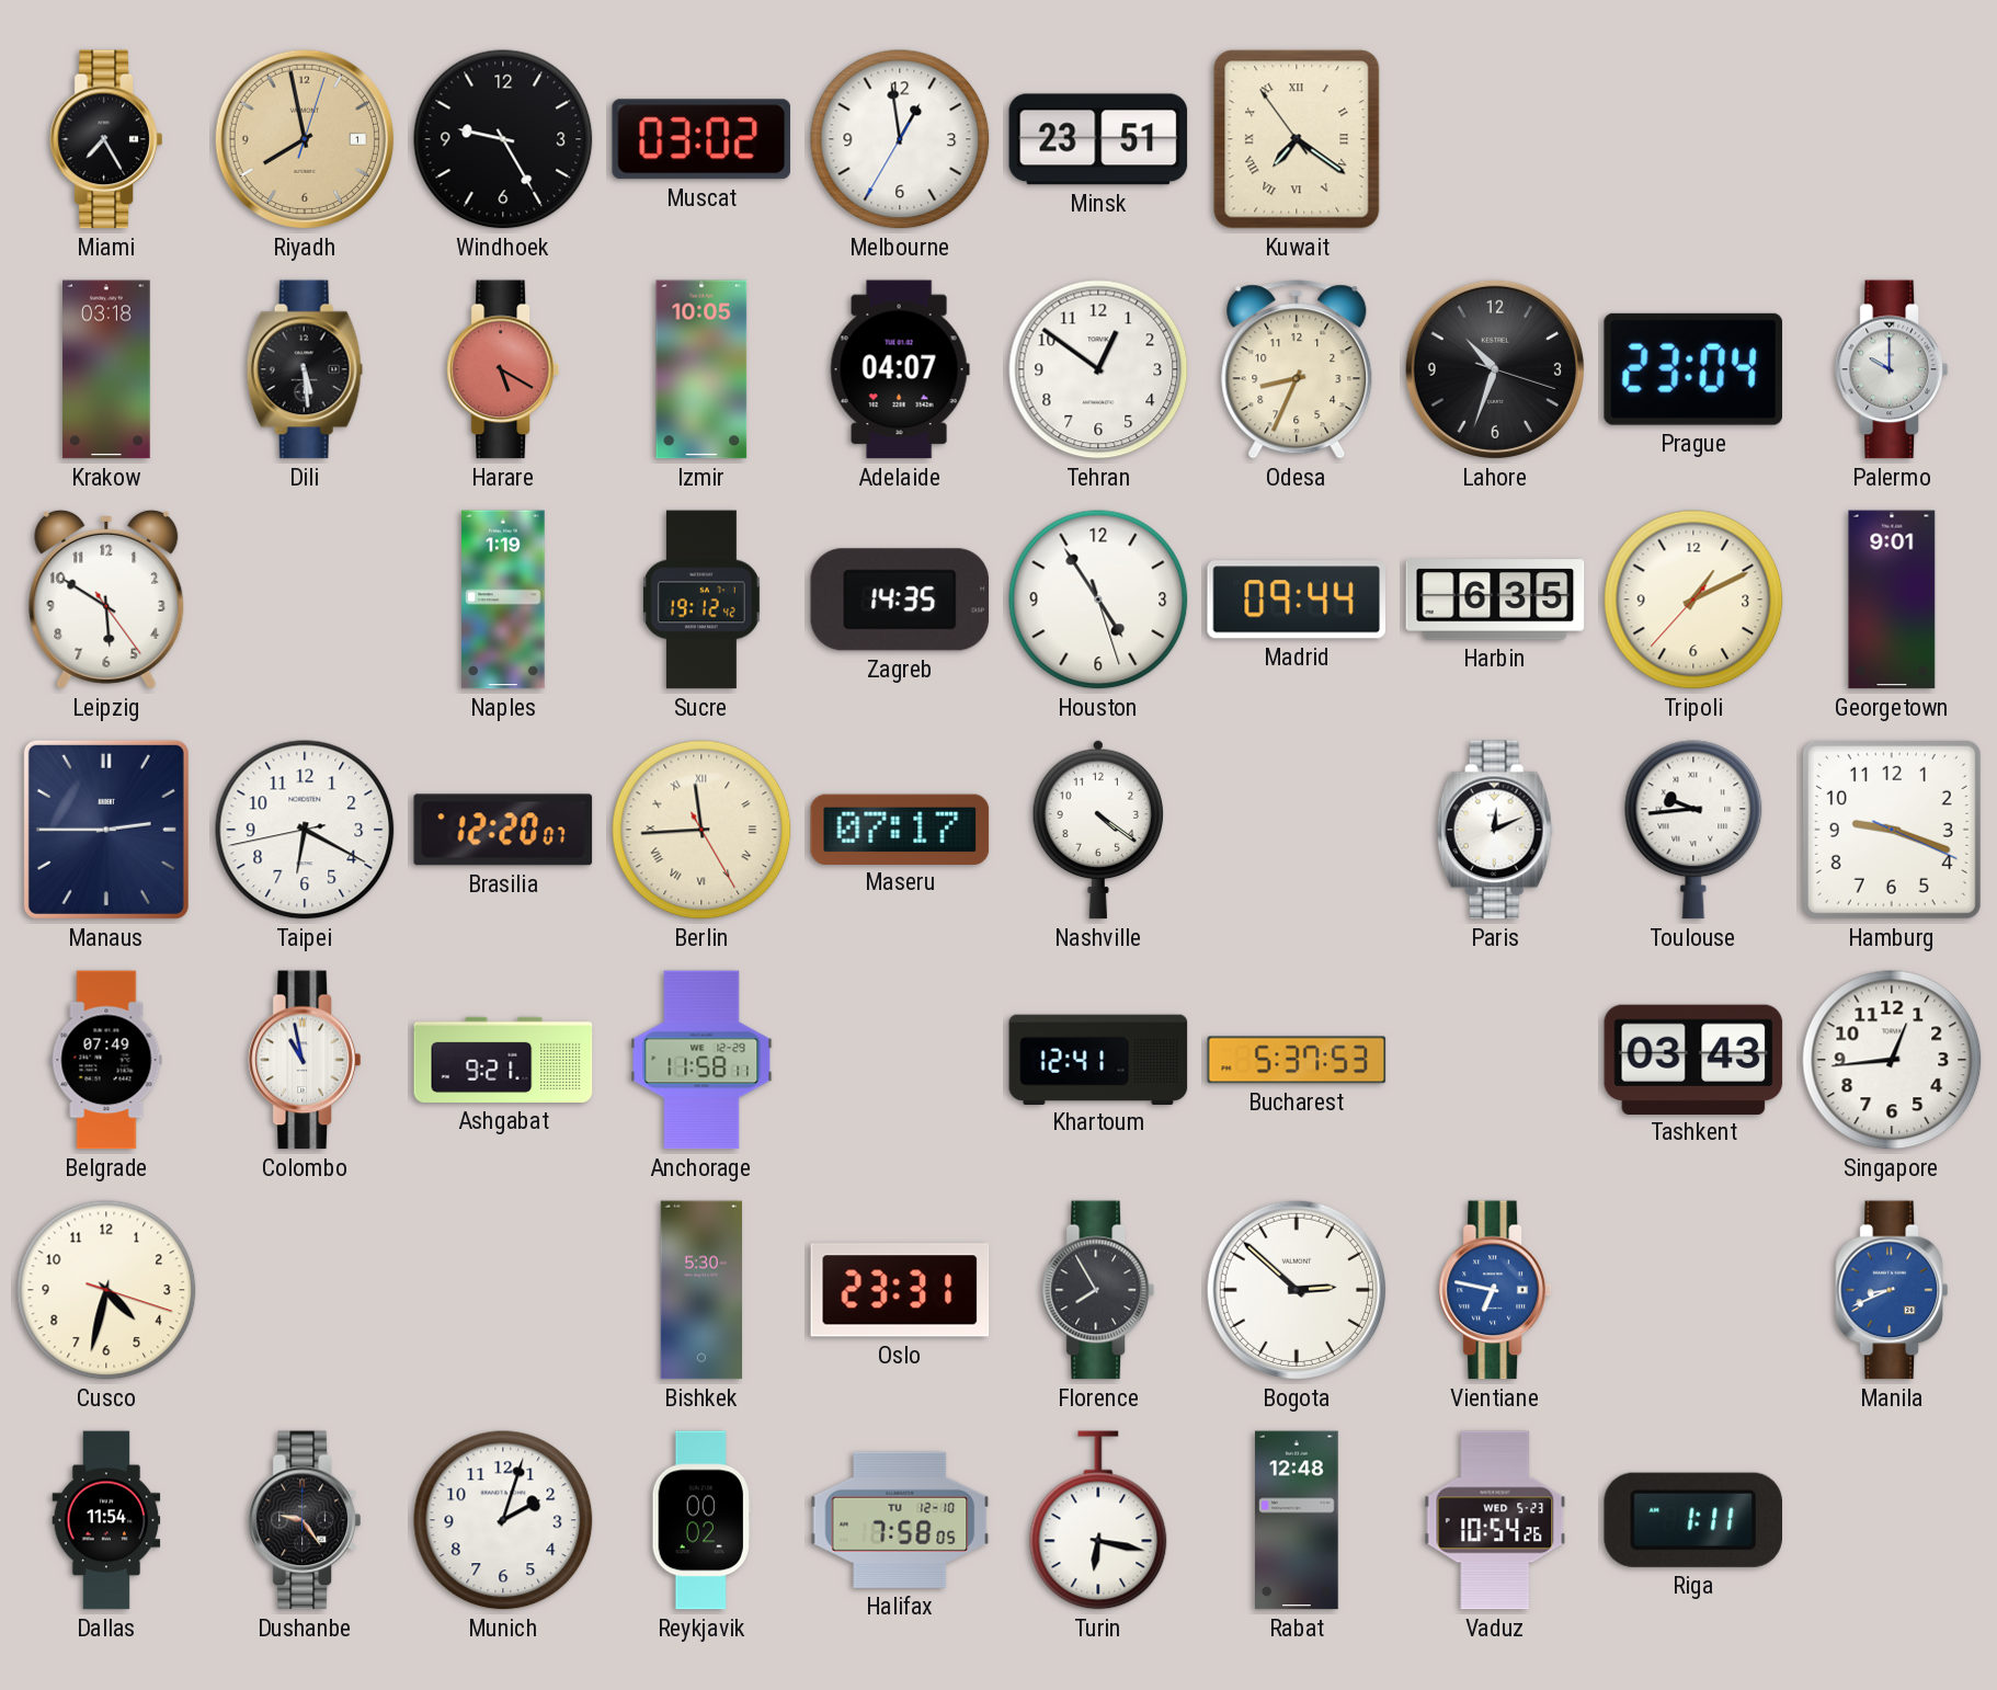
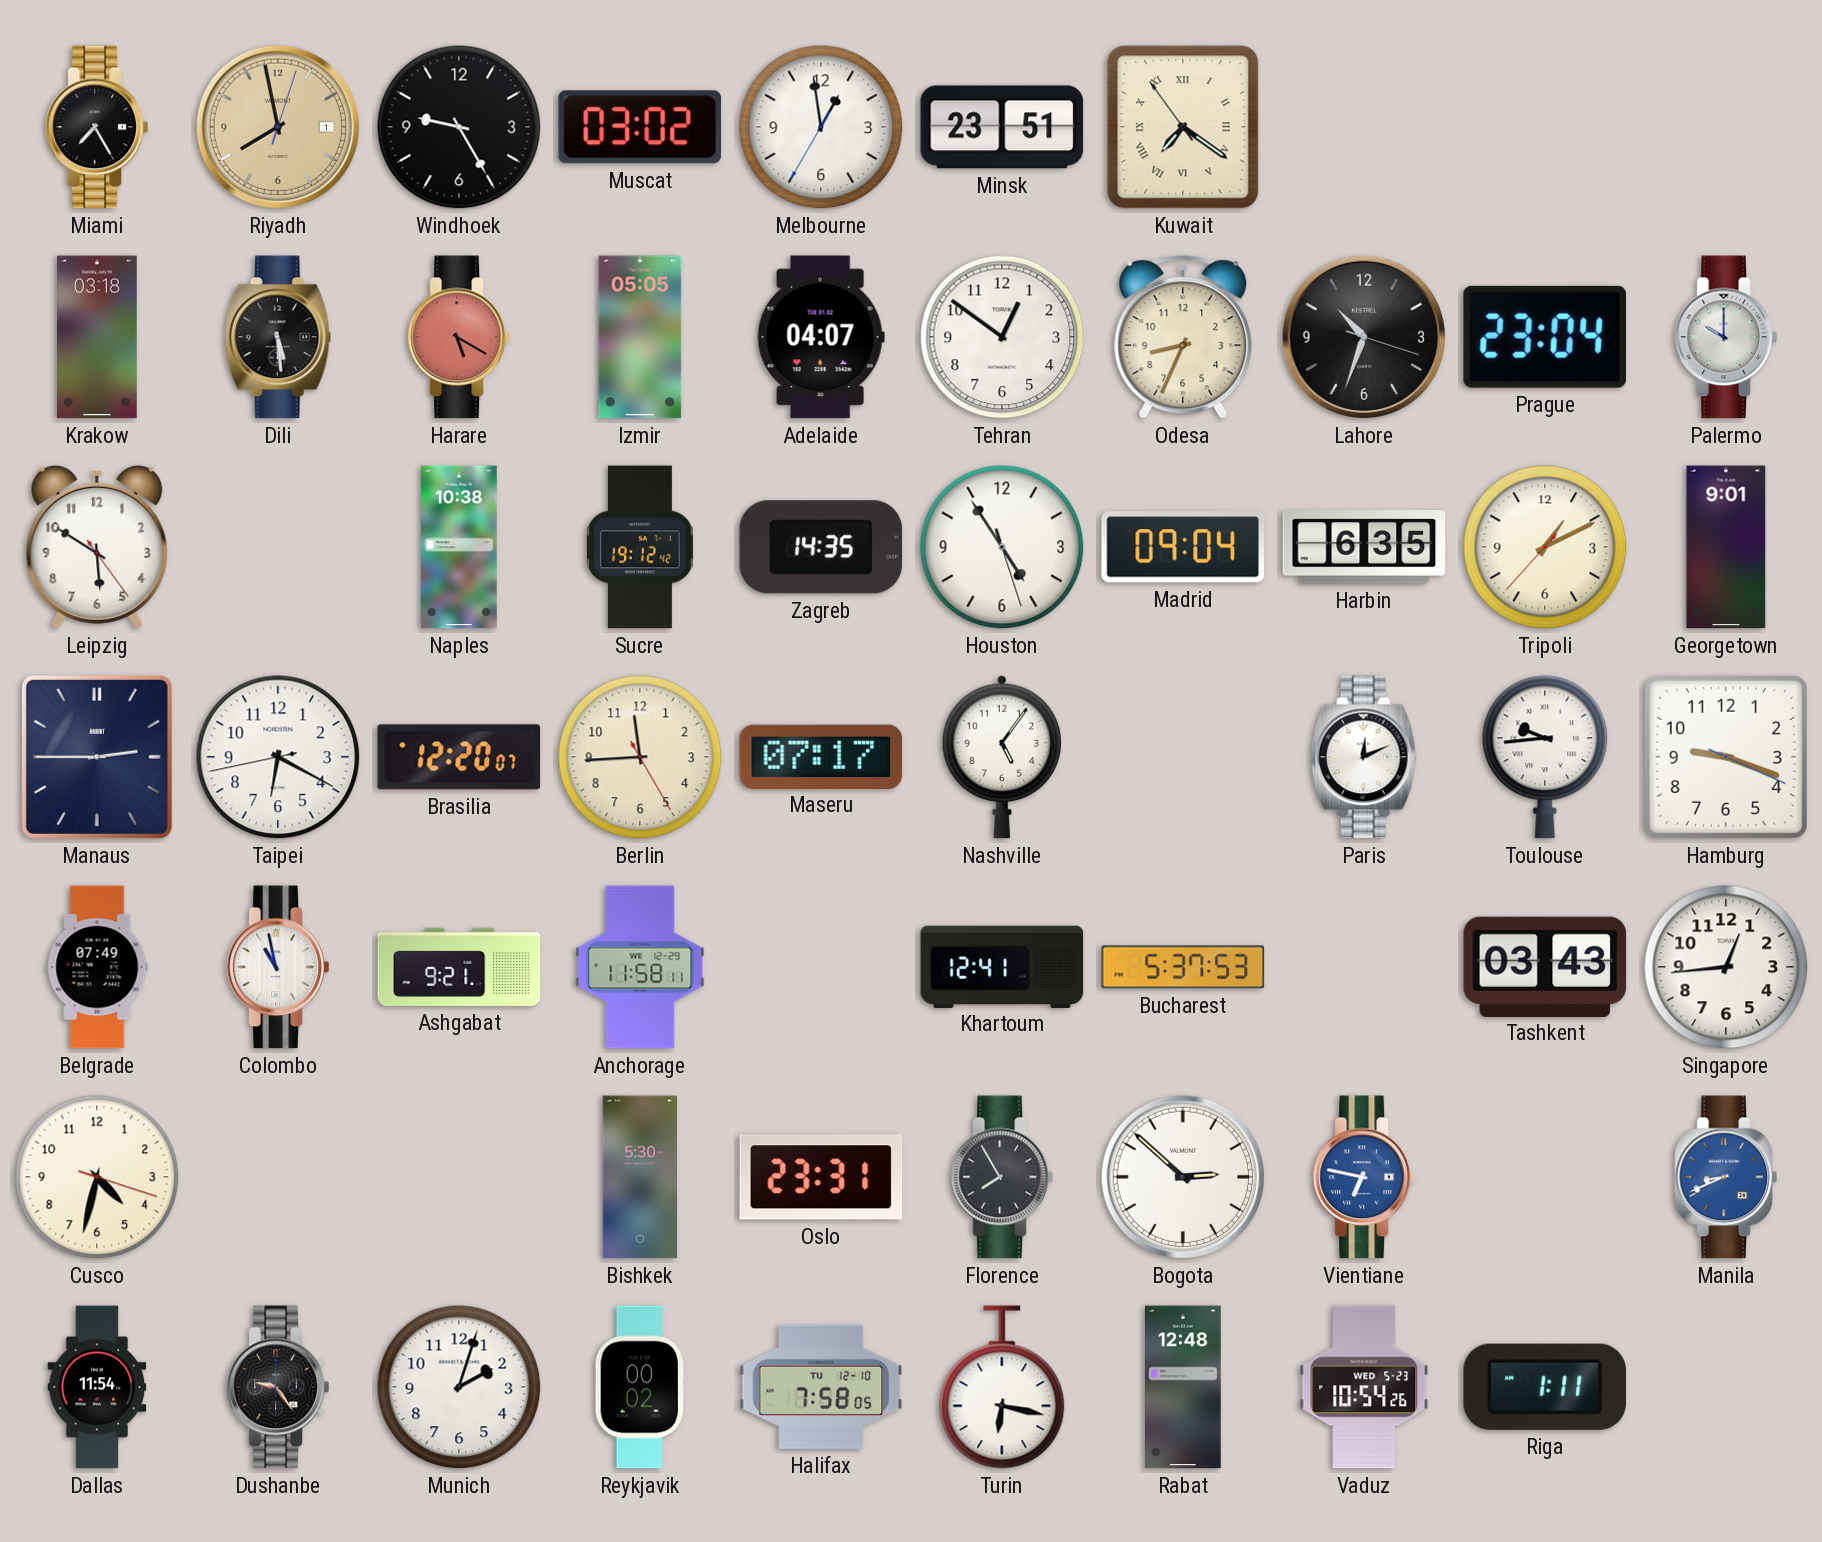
Izmir: 10:05 -> 05:05 (640, 337)
Naples: 1:19 -> 10:38 (459, 547)
Madrid: 09:44 -> 09:04 (1182, 547)
Berlin numerals: Roman -> Arabic (640, 757)
Nashville: 4:21 -> 5:06 (1002, 757)
